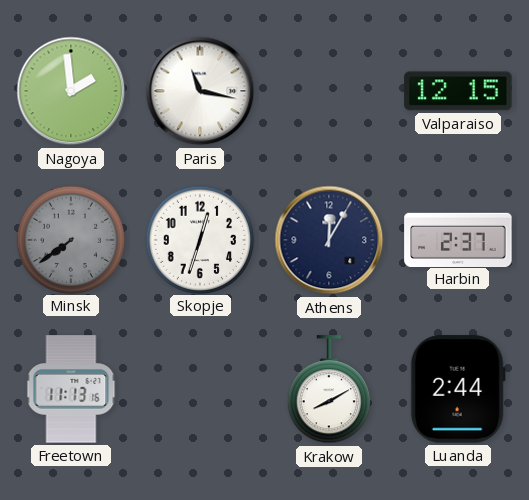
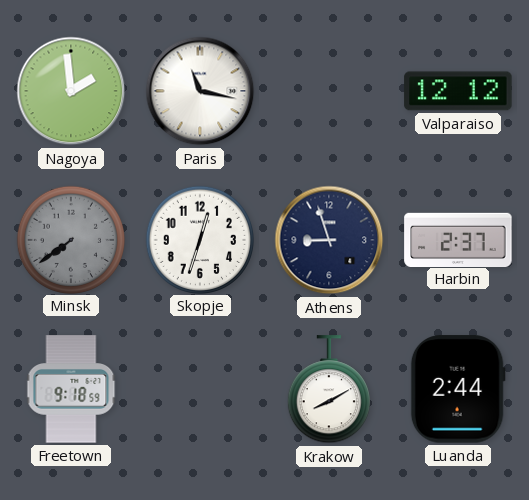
Valparaiso: 12:15 -> 12:12 (458, 91)
Athens: 12:05 -> 8:57 (329, 240)
Freetown: 11:13 -> 9:18 (71, 389)
